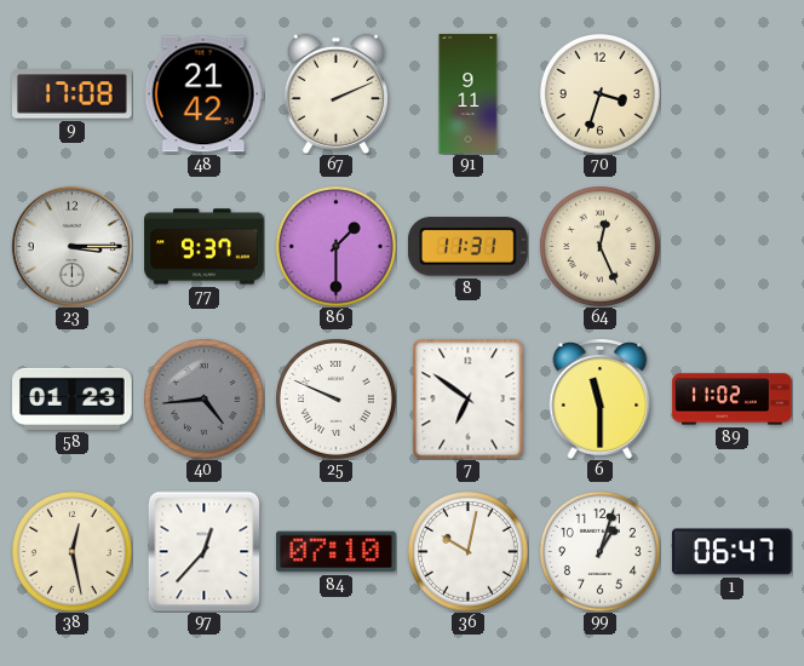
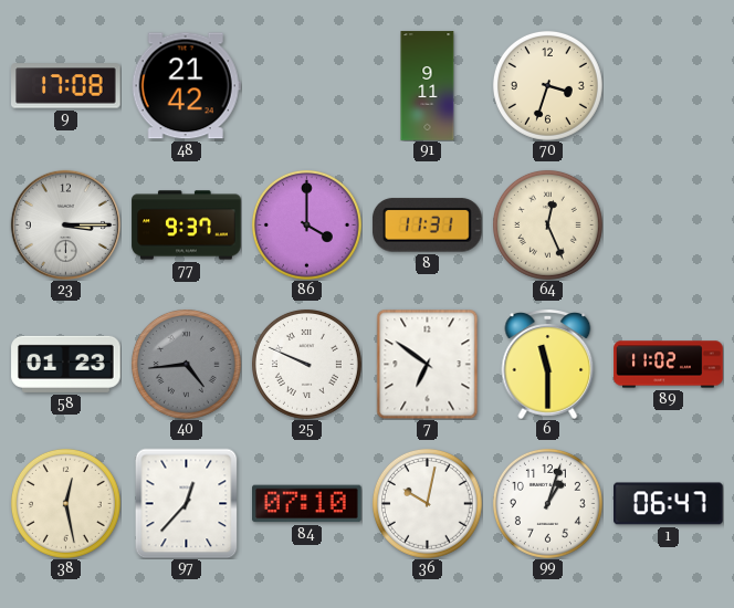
67: 2:11 -> none (335, 93)
86: 1:30 -> 4:00 (306, 224)
